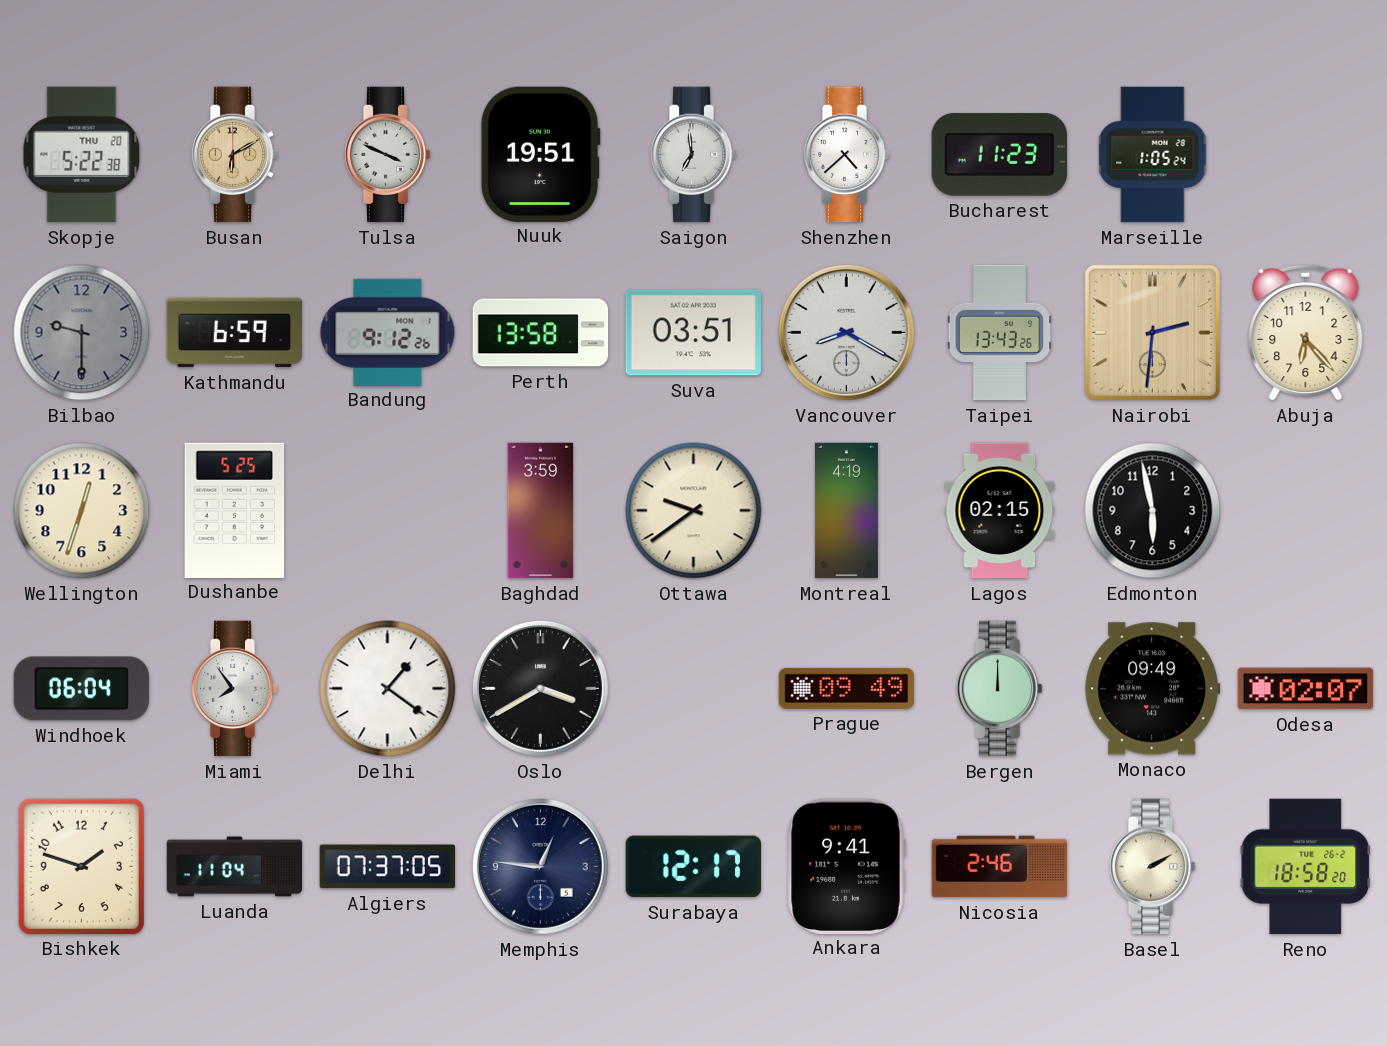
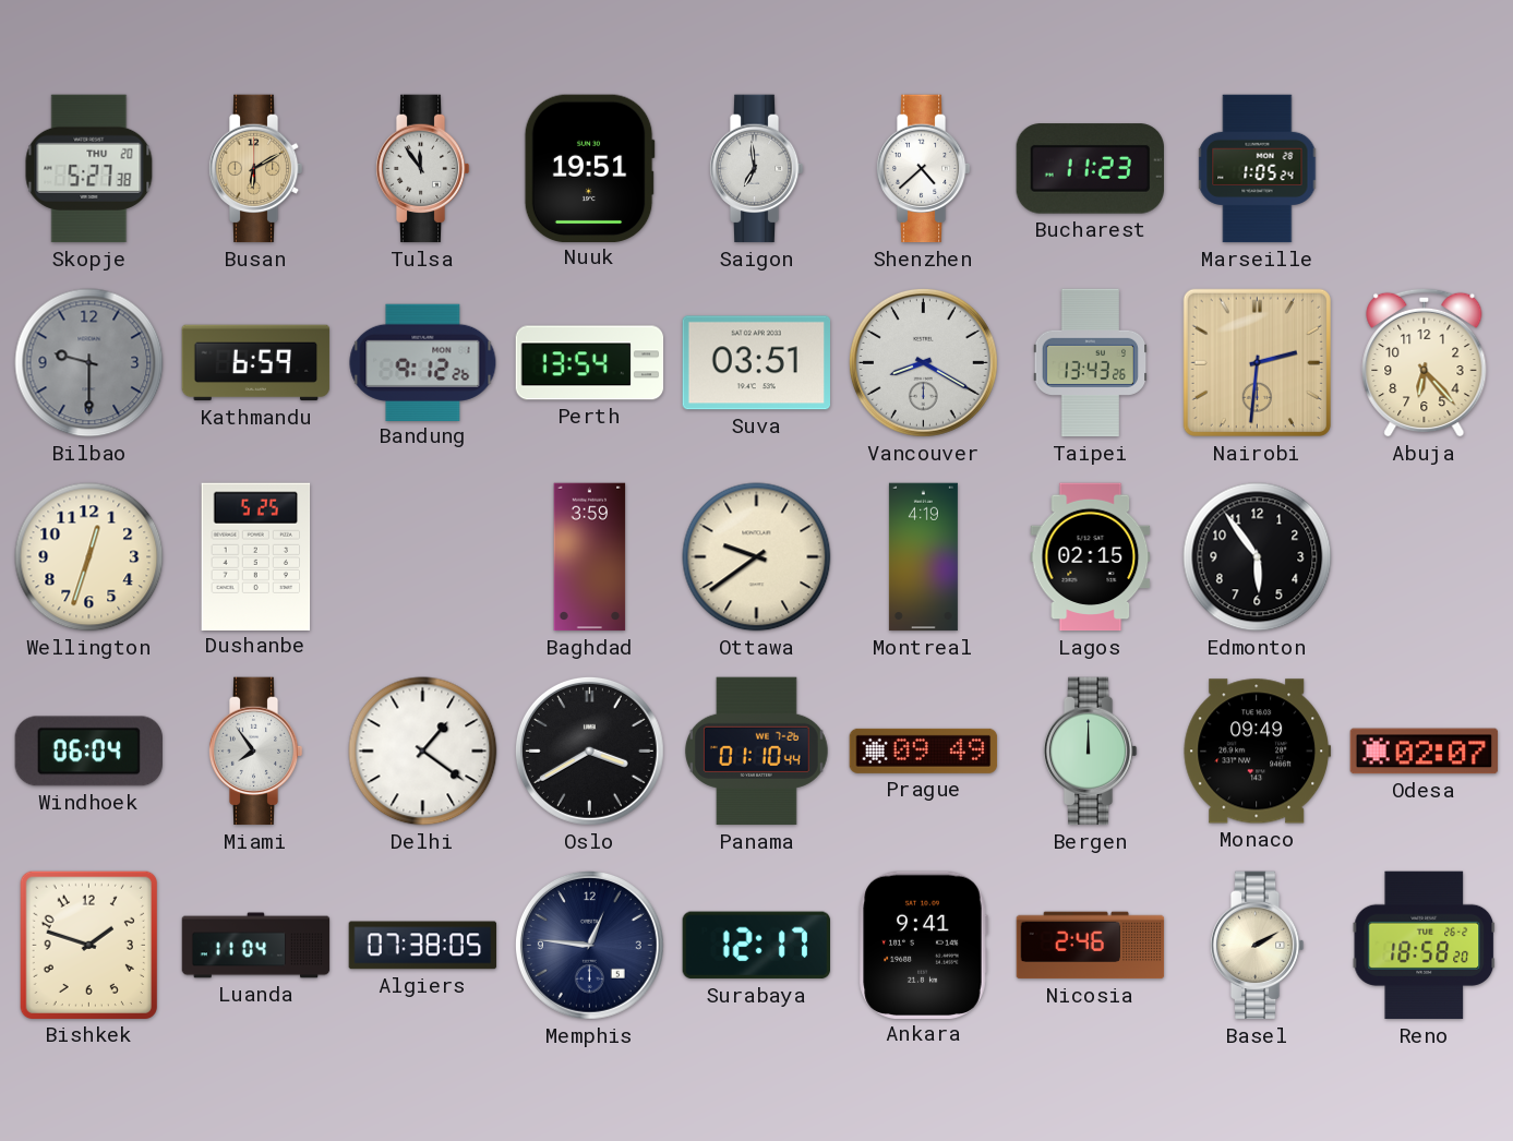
Skopje: 5:22 -> 5:27 (89, 169)
Tulsa: 3:49 -> 11:54 (422, 169)
Perth: 13:58 -> 13:54 (590, 363)
Edmonton: 5:58 -> 5:54 (1258, 557)
Panama: none -> 01:10 (756, 752)
Algiers: 07:37 -> 07:38 (423, 946)
